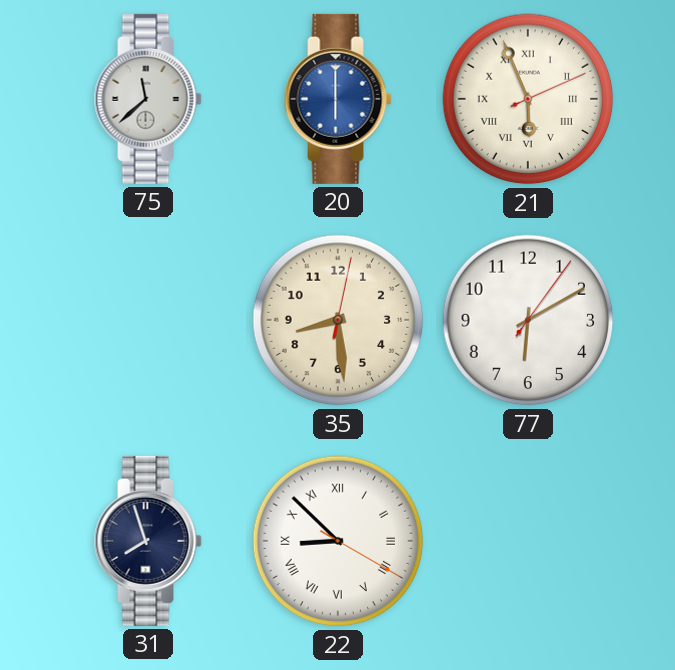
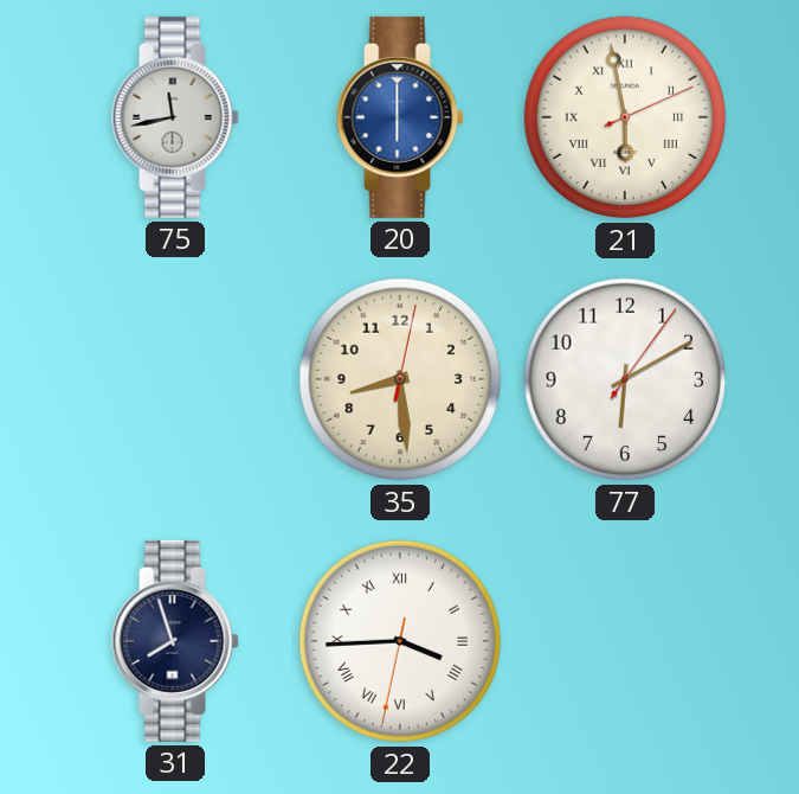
75: 11:38 -> 11:43 (175, 117)
21: 5:56 -> 5:58 (625, 117)
22: 8:52 -> 3:44 (400, 641)
